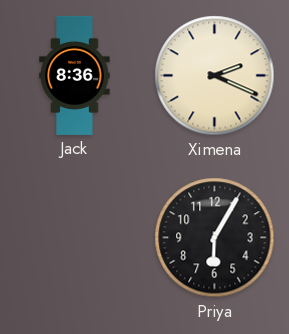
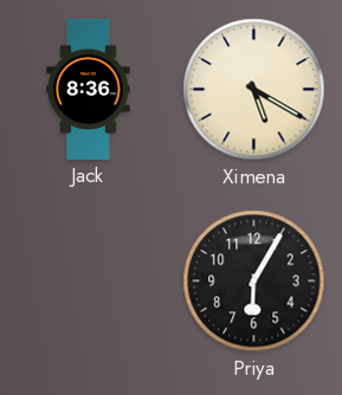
Ximena: 2:19 -> 5:20 (254, 90)
